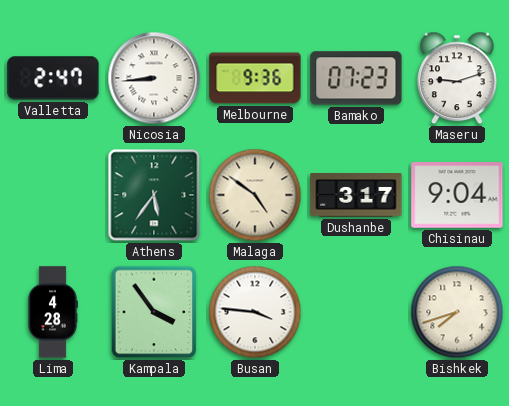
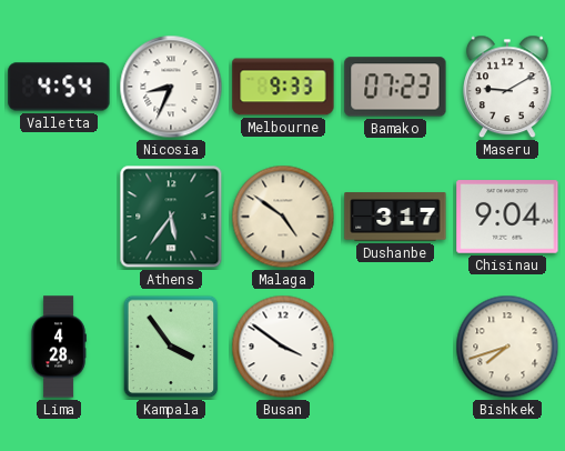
Valletta: 2:47 -> 4:54 (59, 87)
Nicosia: 8:44 -> 8:34 (171, 87)
Melbourne: 9:36 -> 9:33 (283, 87)
Maseru: 9:12 -> 9:10 (508, 87)
Busan: 3:46 -> 3:51 (283, 347)
